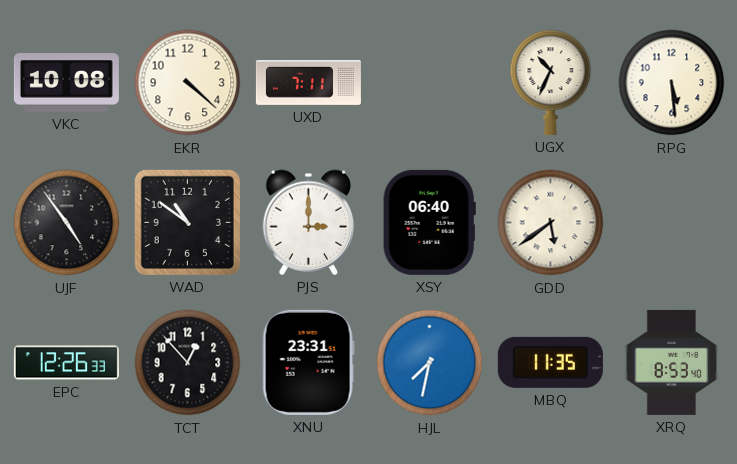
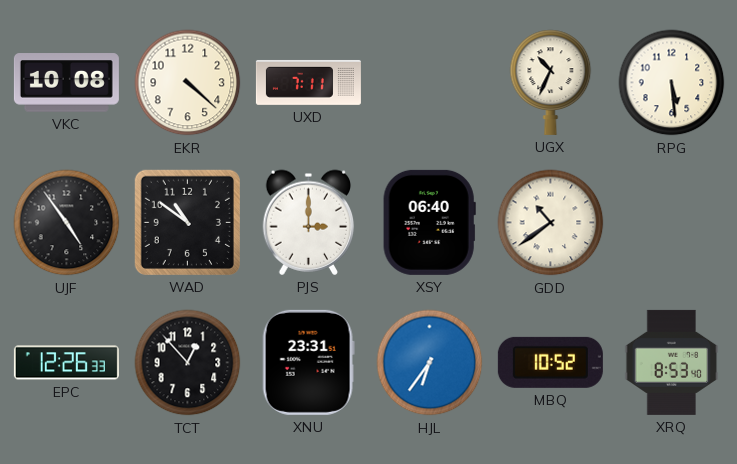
GDD: 5:39 -> 10:39 (551, 223)
HJL: 7:32 -> 6:36 (430, 363)
MBQ: 11:35 -> 10:52 (550, 362)
